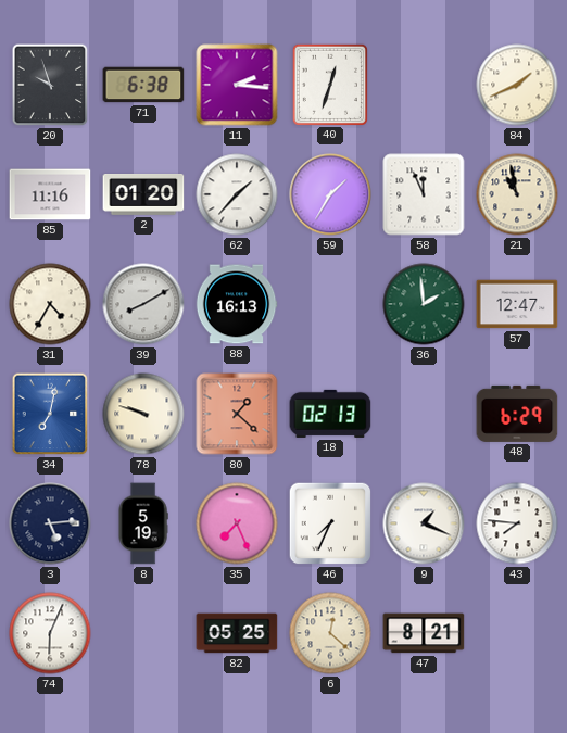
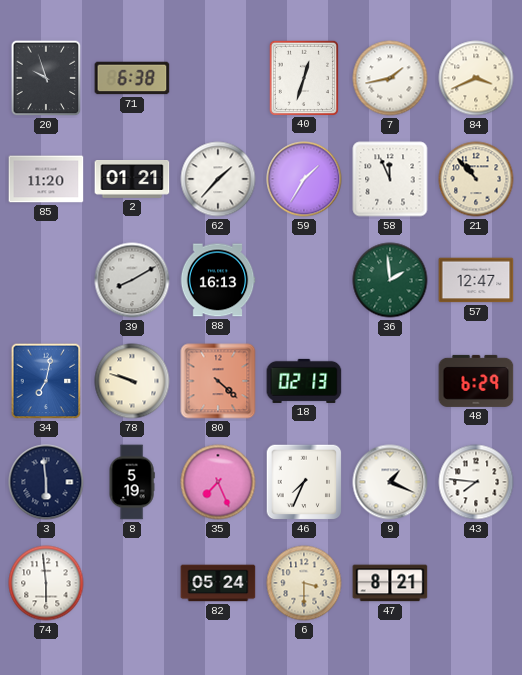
11: 2:16 -> none (237, 85)
7: none -> 1:43 (390, 78)
84: 1:41 -> 3:41 (476, 78)
85: 11:16 -> 11:20 (46, 179)
2: 01:20 -> 01:21 (132, 180)
21: 10:58 -> 10:53 (476, 179)
31: 4:35 -> none (50, 304)
80: 1:22 -> 4:22 (218, 381)
3: 5:14 -> 5:59 (46, 482)
74: 6:04 -> 5:59 (46, 583)
82: 05:25 -> 05:24 (218, 583)
6: 12:22 -> 3:30 (304, 583)
